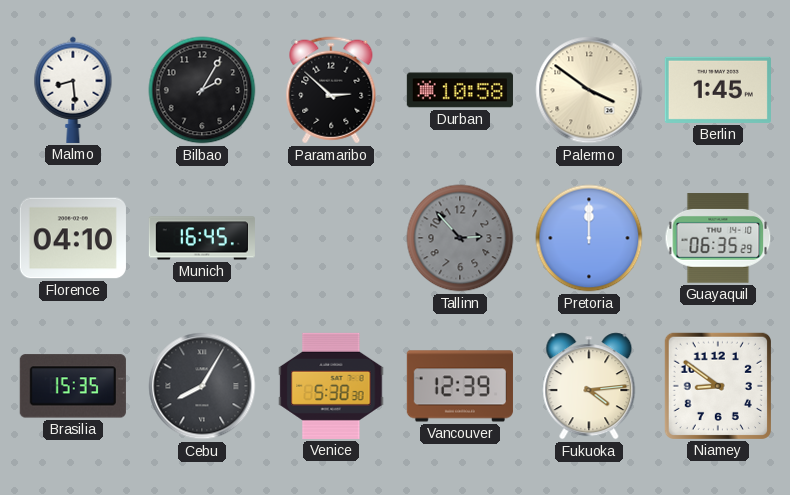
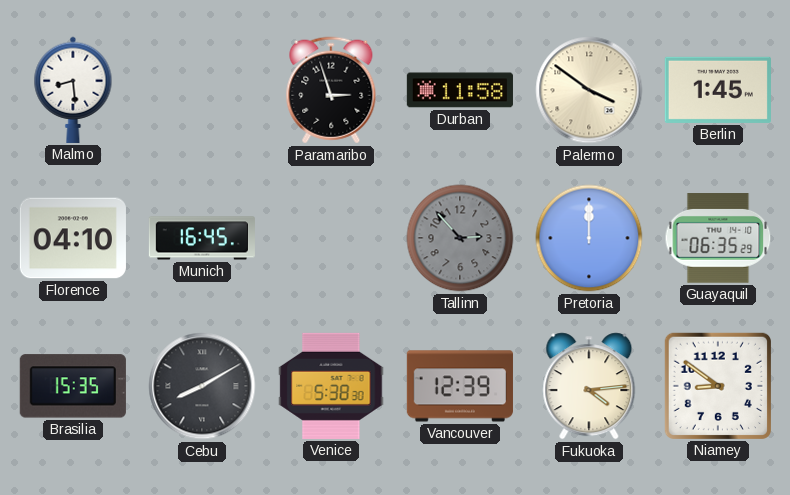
Bilbao: 2:05 -> none (202, 90)
Paramaribo: 2:52 -> 2:57 (331, 90)
Durban: 10:58 -> 11:58 (460, 90)
Cebu: 8:05 -> 8:10 (202, 386)
